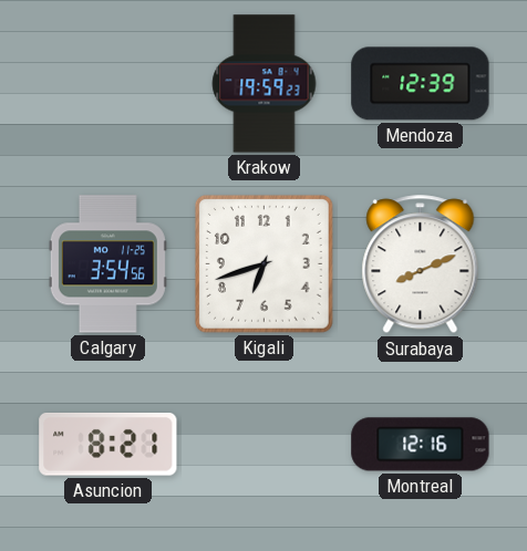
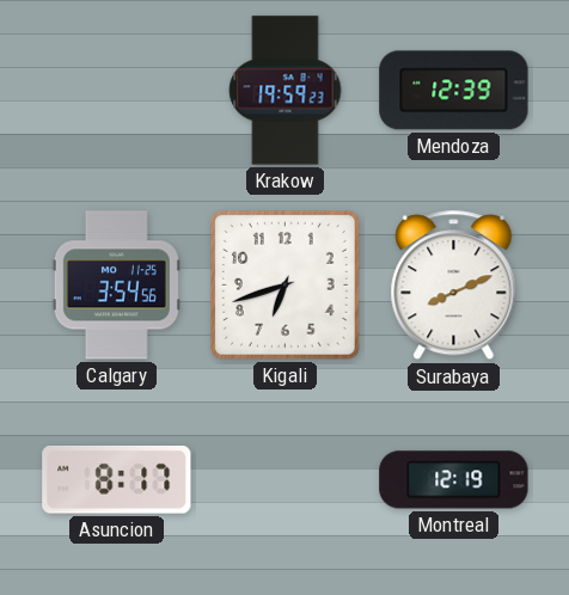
Asuncion: 8:21 -> 8:17 (117, 480)
Montreal: 12:16 -> 12:19 (454, 480)
